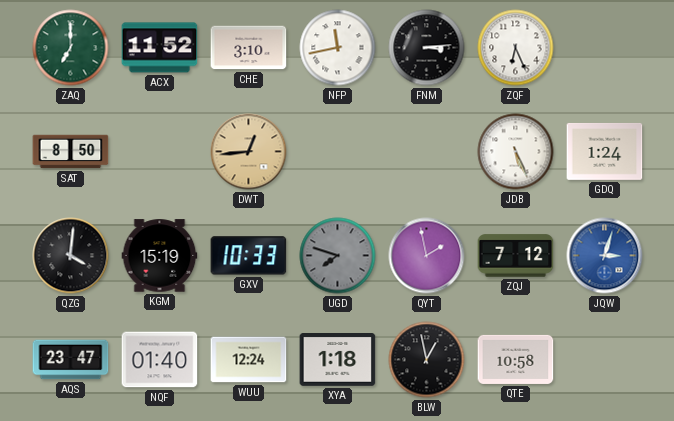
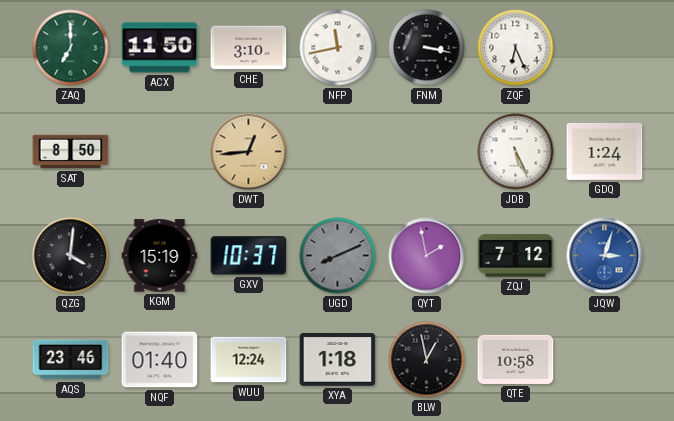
ACX: 11:52 -> 11:50 (160, 48)
FNM: 3:14 -> 3:17 (427, 48)
GXV: 10:33 -> 10:37 (249, 256)
UGD: 7:48 -> 8:11 (338, 256)
AQS: 23:47 -> 23:46 (71, 360)
